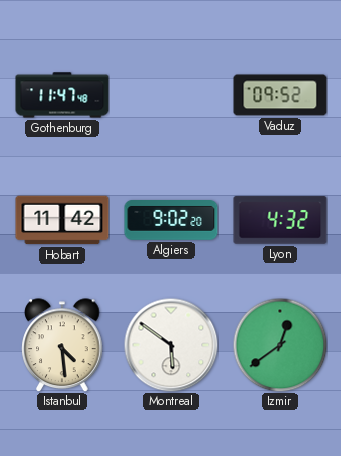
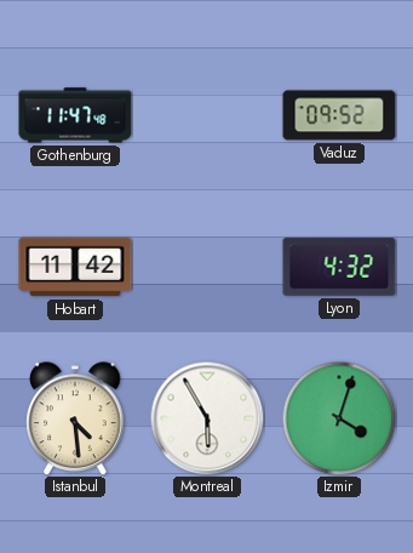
Algiers: 9:02 -> none (171, 221)
Montreal: 5:51 -> 5:55 (207, 418)
Izmir: 12:39 -> 4:03 (339, 418)
